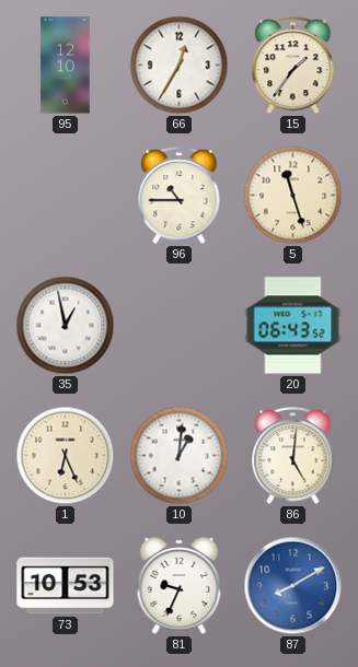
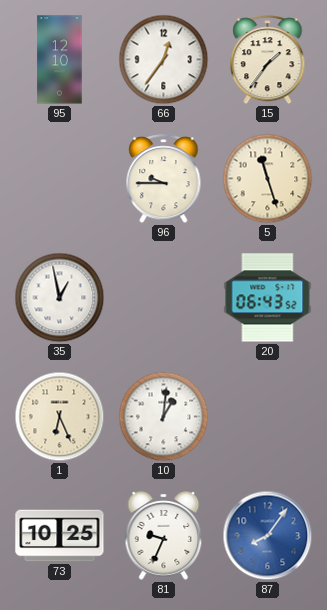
66: 12:35 -> 12:36 (164, 60)
96: 10:45 -> 9:45 (164, 179)
86: 5:01 -> none (293, 456)
73: 10:53 -> 10:25 (60, 536)
87: 8:10 -> 8:06 (268, 536)
